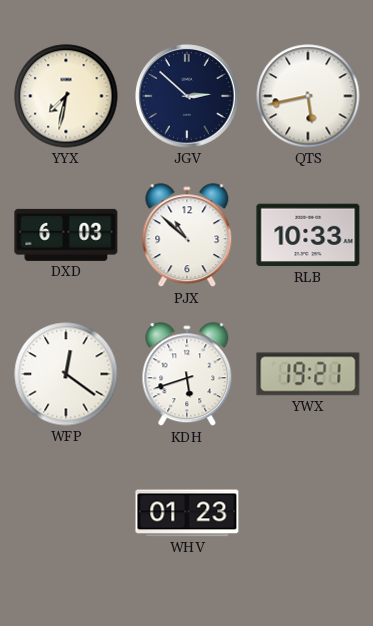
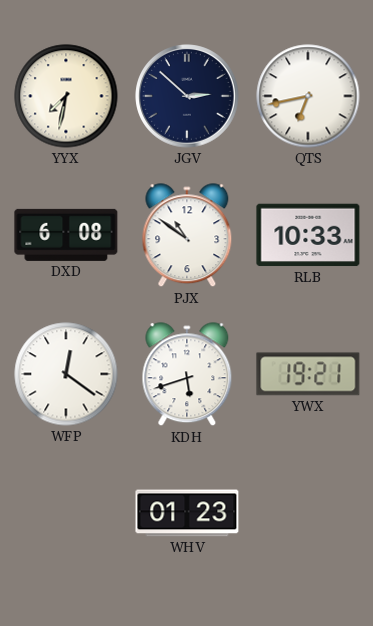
QTS: 5:43 -> 6:43 (308, 96)
DXD: 6:03 -> 6:08 (66, 235)
PJX: 10:52 -> 10:51 (187, 236)
